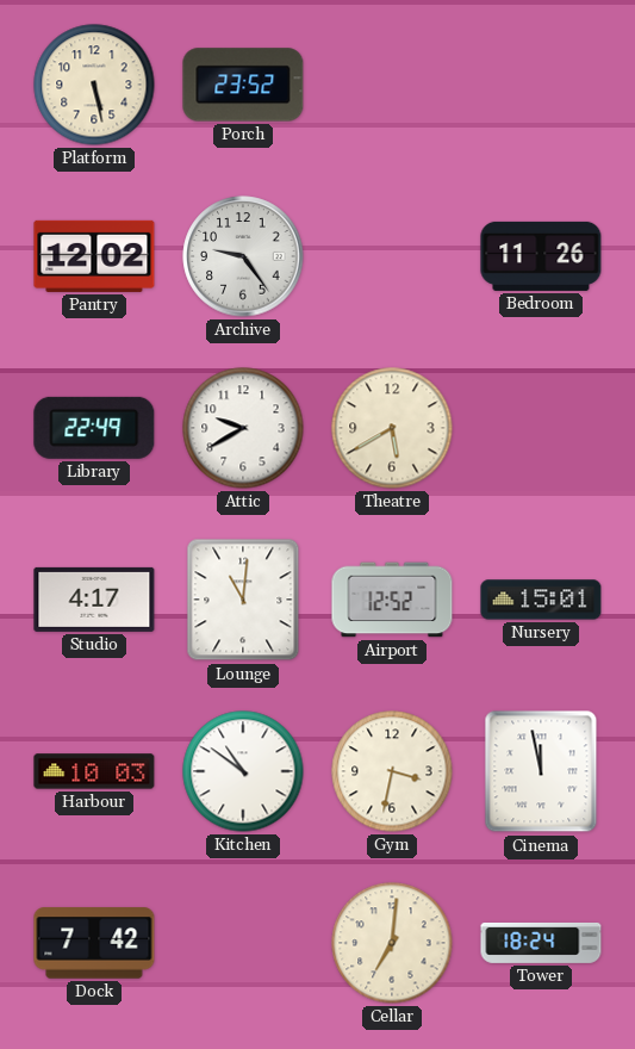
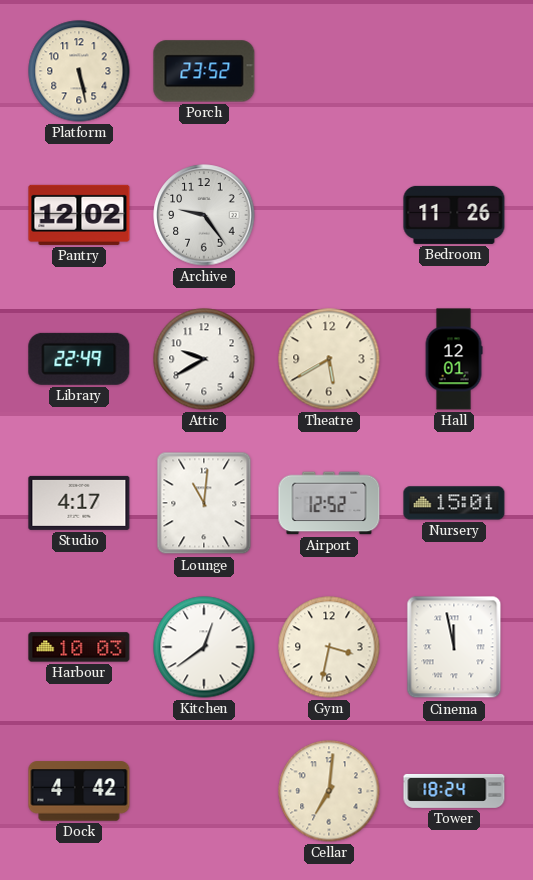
Hall: none -> 12:01 (454, 359)
Kitchen: 10:51 -> 12:39 (204, 647)
Dock: 7:42 -> 4:42 (79, 791)
